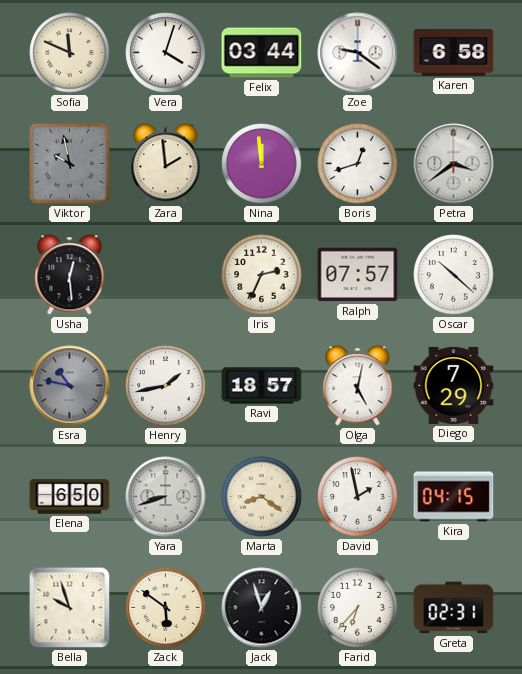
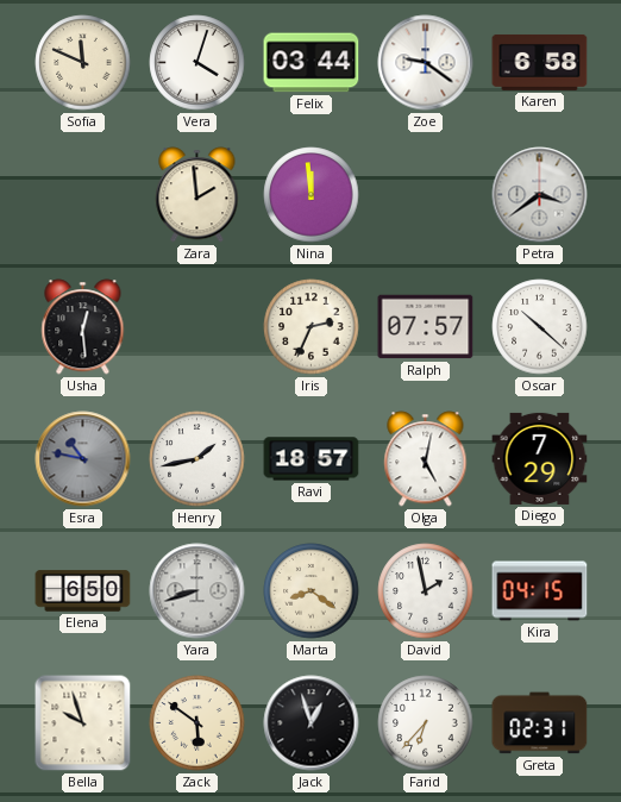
Viktor: 9:58 -> none (70, 164)
Boris: 12:42 -> none (358, 164)
